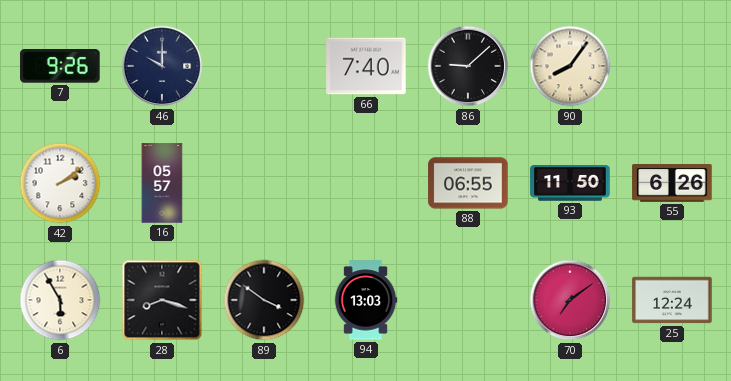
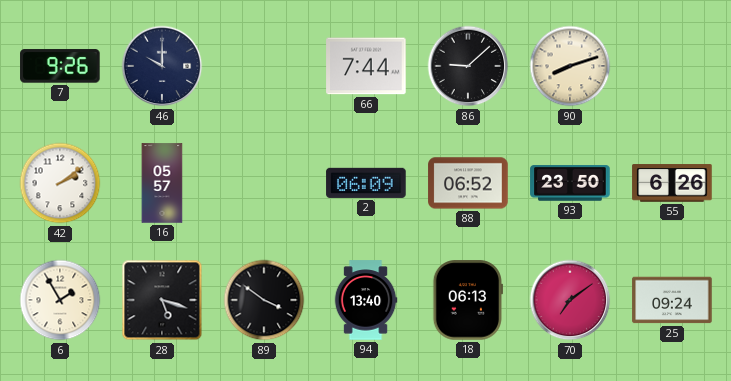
66: 7:40 -> 7:44 (366, 66)
90: 8:06 -> 8:12 (570, 66)
2: none -> 06:09 (366, 183)
88: 06:55 -> 06:52 (468, 183)
93: 11:50 -> 23:50 (570, 183)
6: 5:55 -> 1:55 (60, 300)
28: 8:18 -> 5:18 (162, 300)
94: 13:03 -> 13:40 (366, 300)
18: none -> 06:13 (468, 300)
25: 12:24 -> 09:24 (672, 300)
